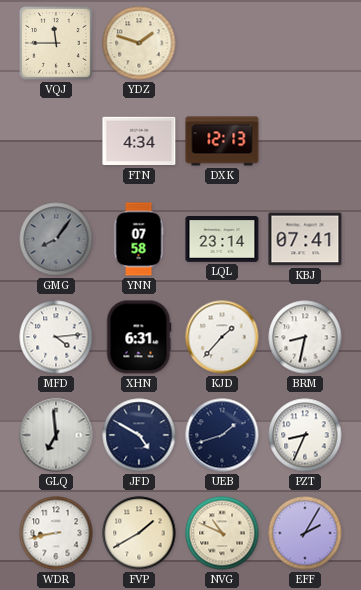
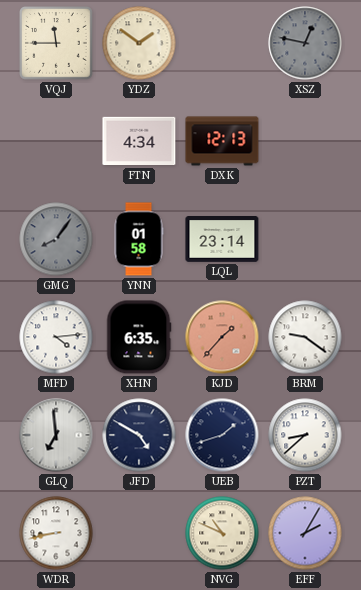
YDZ: 1:48 -> 1:51 (139, 43)
XSZ: none -> 12:47 (305, 43)
YNN: 07:58 -> 01:58 (139, 239)
KBJ: 07:41 -> none (305, 239)
XHN: 6:31 -> 6:35 (139, 337)
KJD dial: white -> salmon (222, 337)
BRM: 8:32 -> 9:21 (305, 337)
PZT: 8:34 -> 8:38 (305, 435)
FVP: 1:40 -> none (139, 533)
